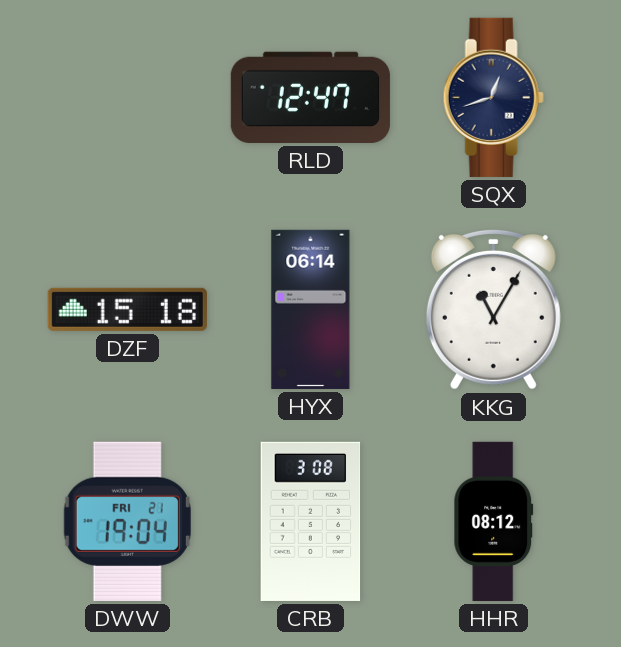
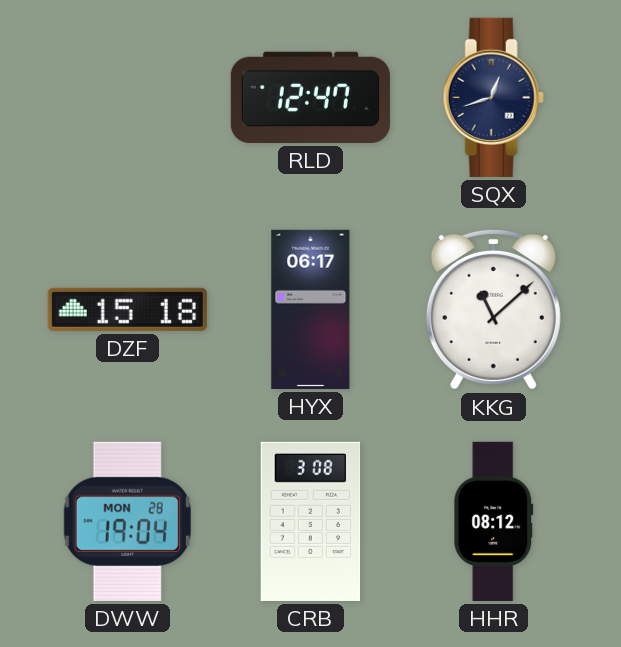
HYX: 06:14 -> 06:17 (311, 309)
KKG: 11:05 -> 11:08 (493, 309)
DWW date: FRI 21 -> MON 28 (127, 521)
